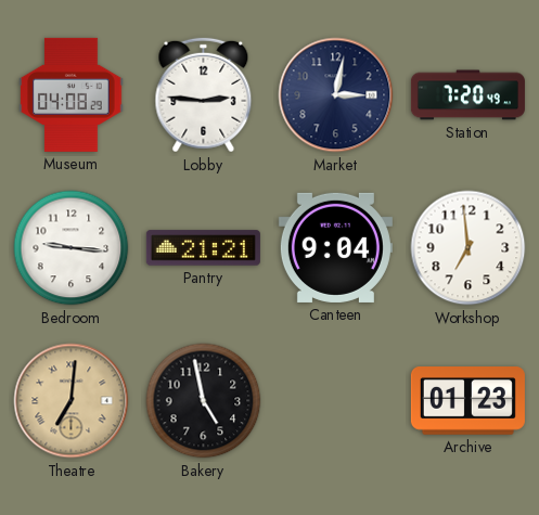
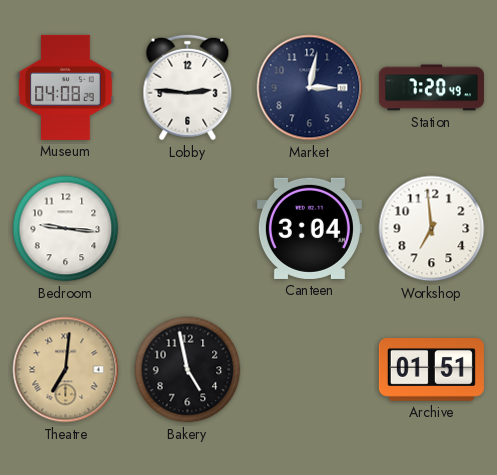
Pantry: 21:21 -> none (203, 248)
Canteen: 9:04 -> 3:04 (309, 228)
Archive: 01:23 -> 01:51 (431, 370)
